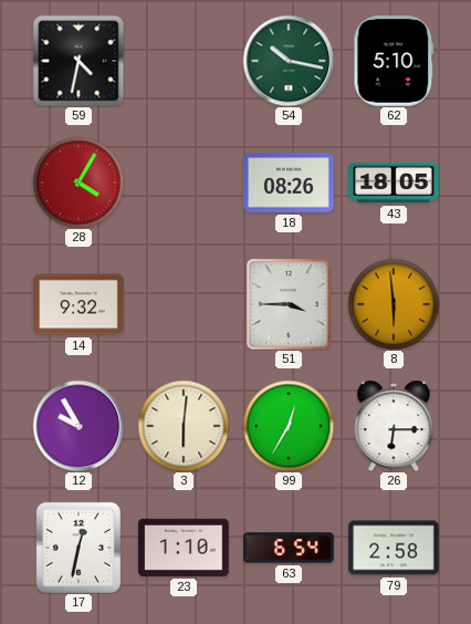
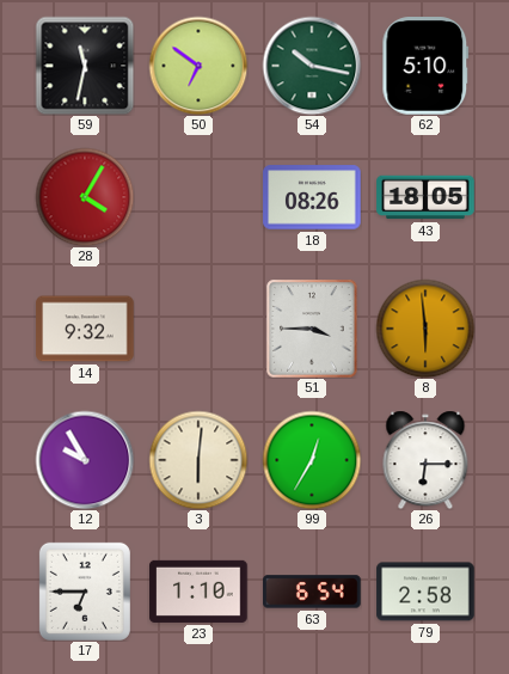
59: 4:32 -> 11:32 (85, 66)
50: none -> 6:51 (198, 66)
17: 12:32 -> 6:45 (85, 592)
